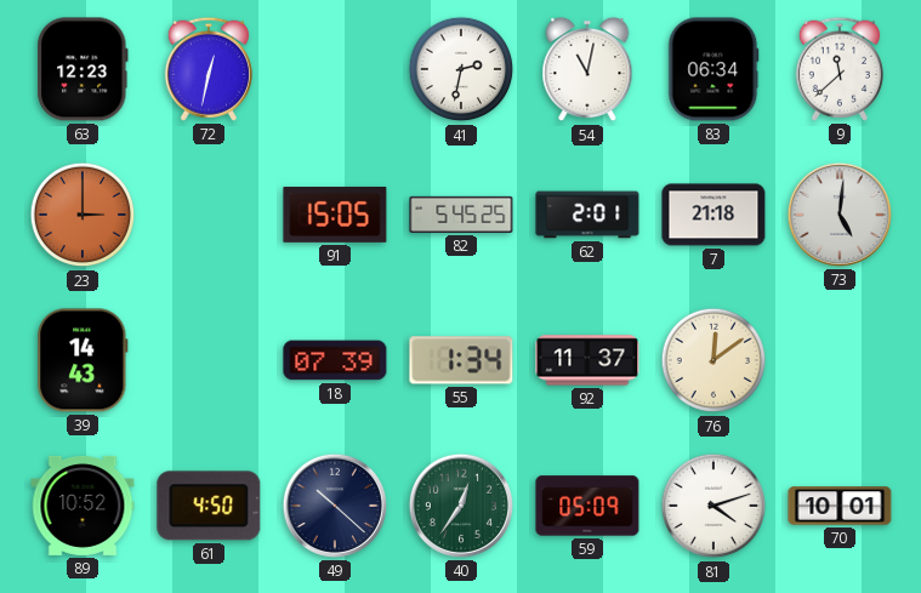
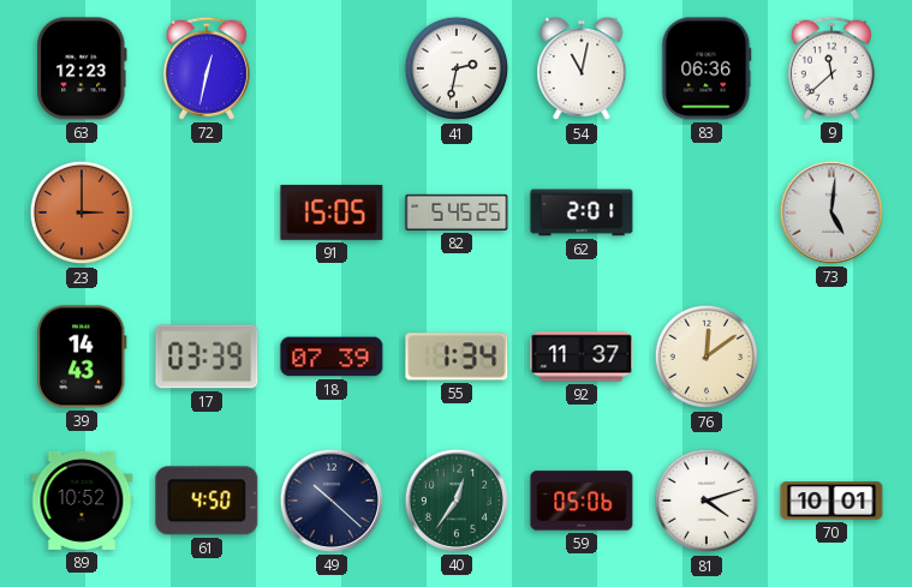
83: 06:34 -> 06:36 (707, 68)
7: 21:18 -> none (714, 215)
17: none -> 03:39 (207, 357)
59: 05:09 -> 05:06 (582, 501)
